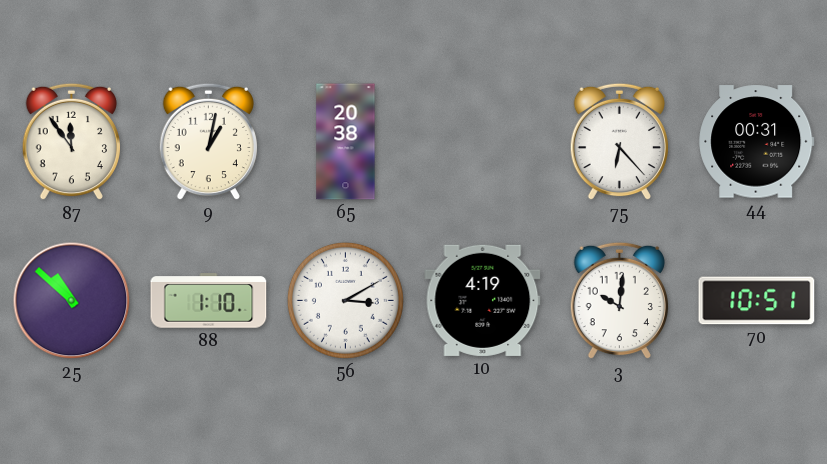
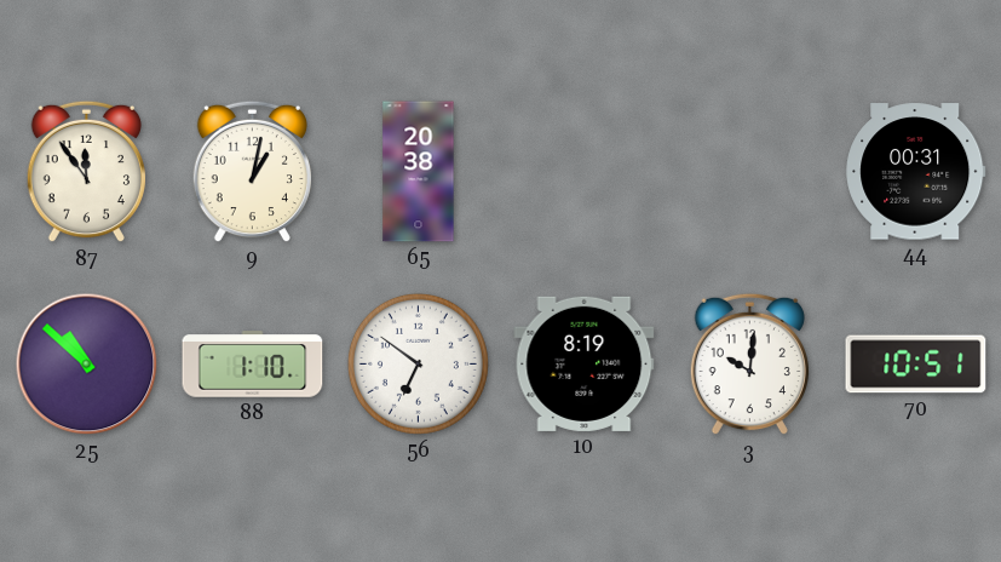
75: 6:23 -> none (619, 142)
56: 3:10 -> 6:51 (418, 363)
10: 4:19 -> 8:19 (585, 363)
